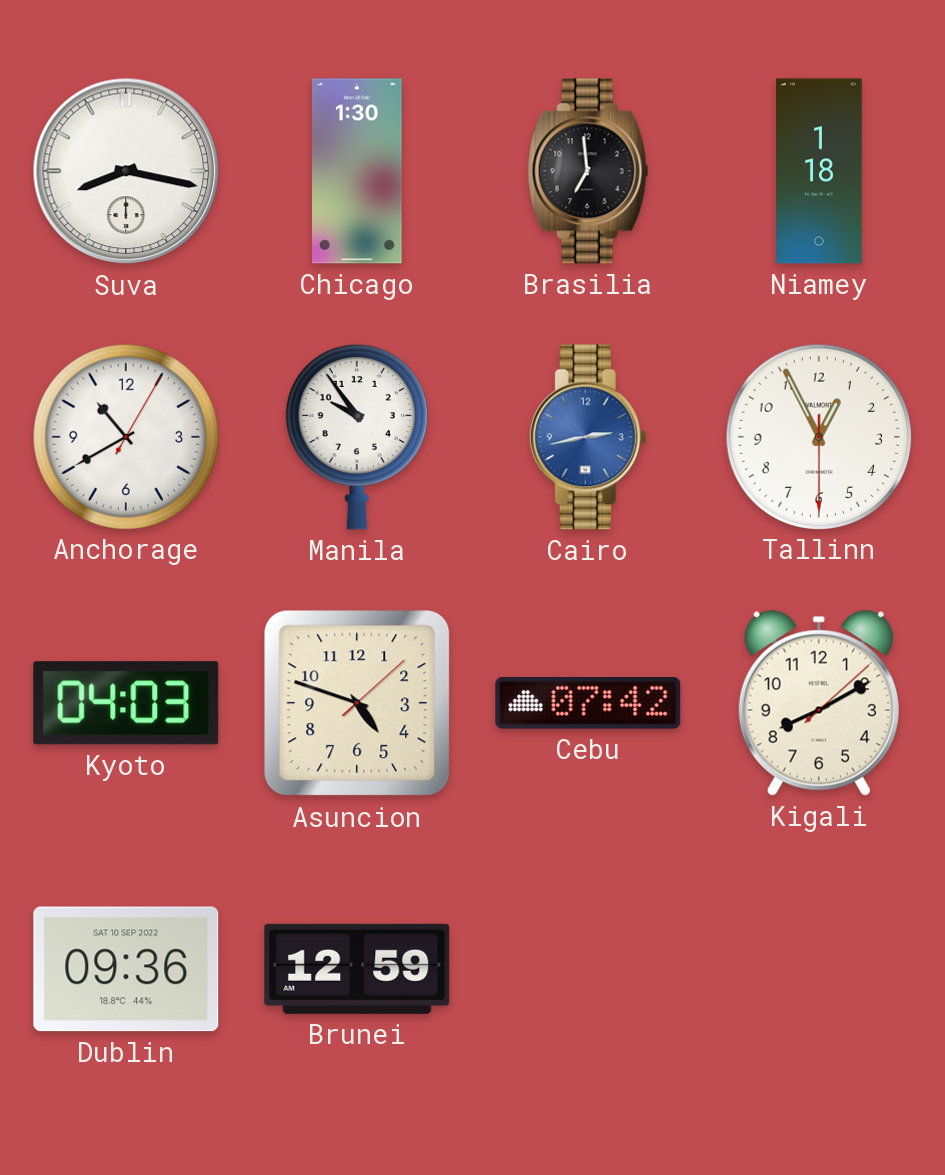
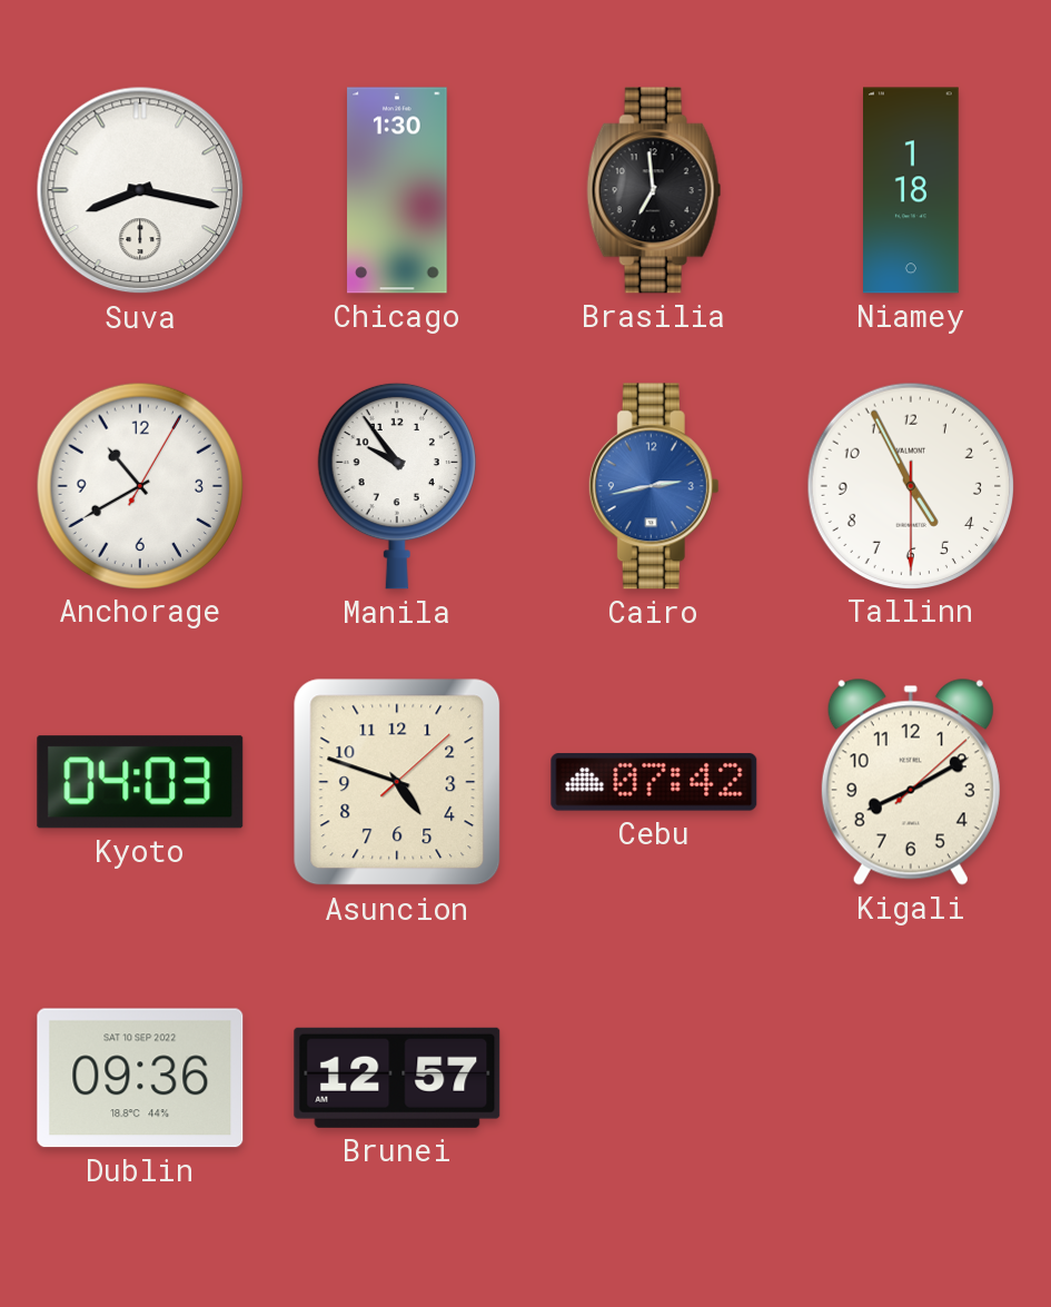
Tallinn: 12:55 -> 4:55 (910, 485)
Brunei: 12:59 -> 12:57 (397, 1078)
